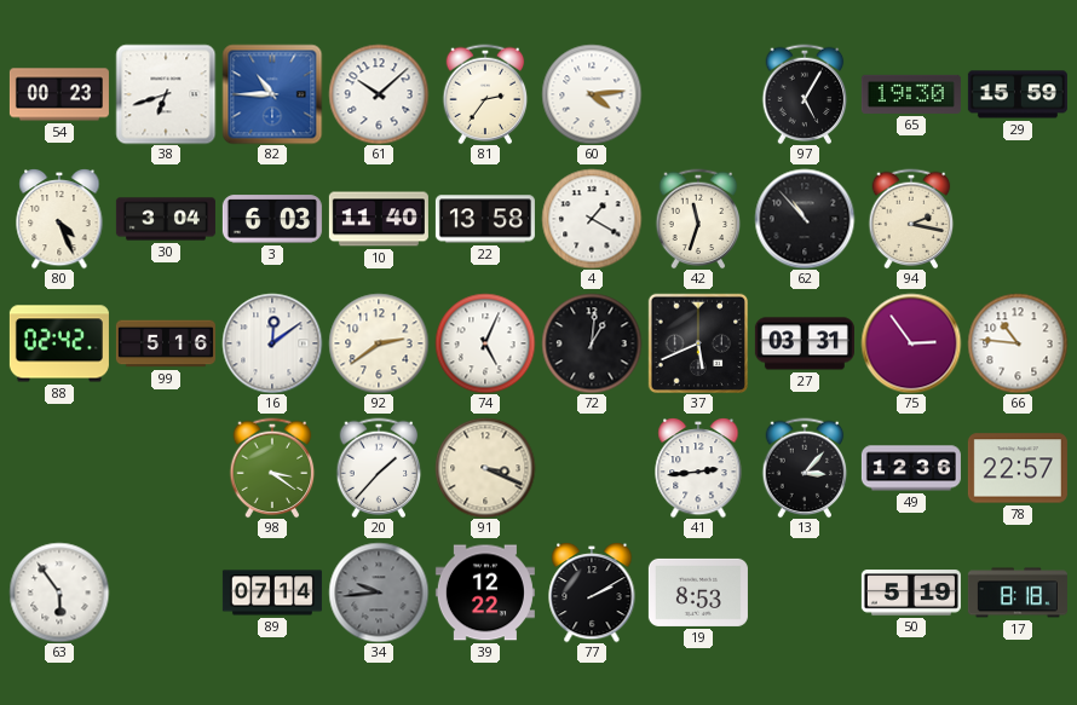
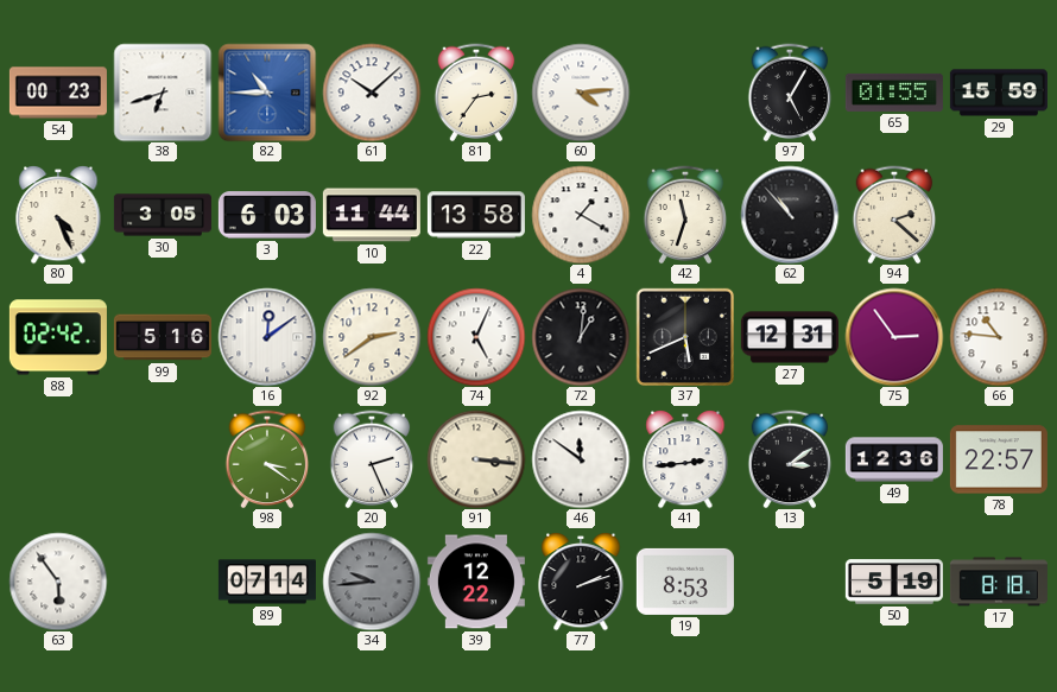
65: 19:30 -> 01:55 (894, 93)
30: 3:04 -> 3:05 (163, 215)
10: 11:40 -> 11:44 (372, 215)
94: 2:17 -> 2:22 (894, 215)
27: 03:31 -> 12:31 (790, 337)
20: 1:37 -> 2:26 (372, 459)
91: 3:19 -> 3:16 (476, 459)
46: none -> 11:51 (581, 459)
13: 3:07 -> 3:09 (790, 459)
77: 2:10 -> 2:12 (581, 582)
